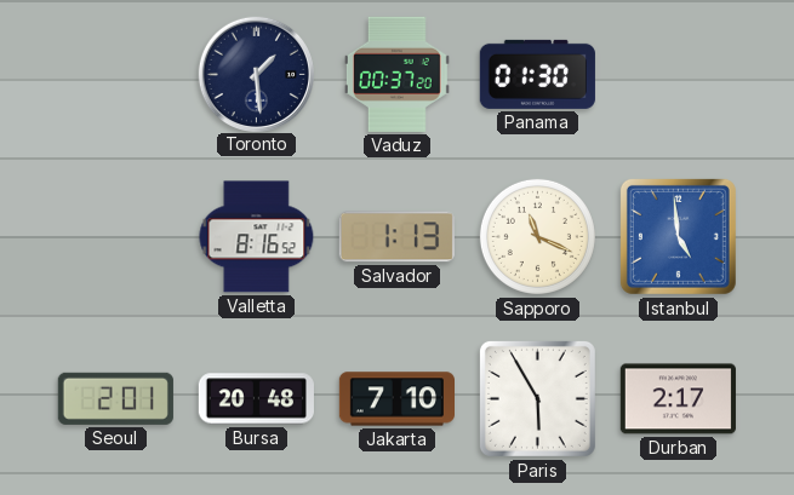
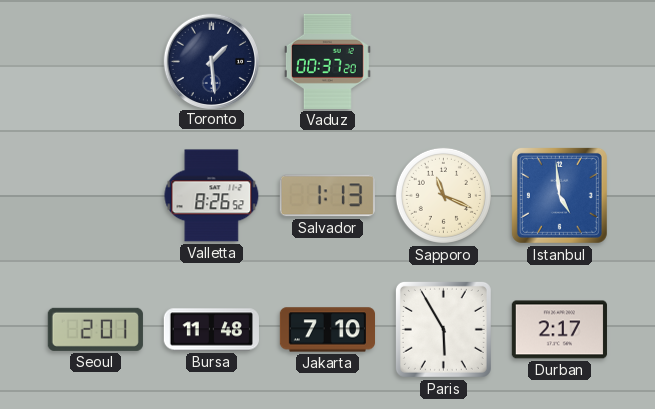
Panama: 01:30 -> none (537, 74)
Valletta: 8:16 -> 8:26 (212, 196)
Bursa: 20:48 -> 11:48 (211, 330)
